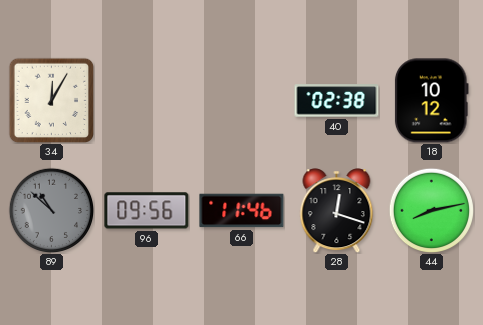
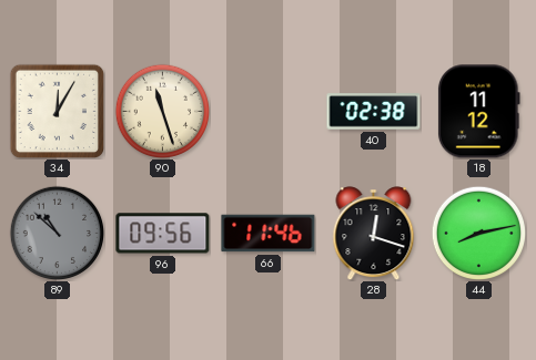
90: none -> 11:27 (162, 111)
18: 10:12 -> 11:12 (478, 112)
